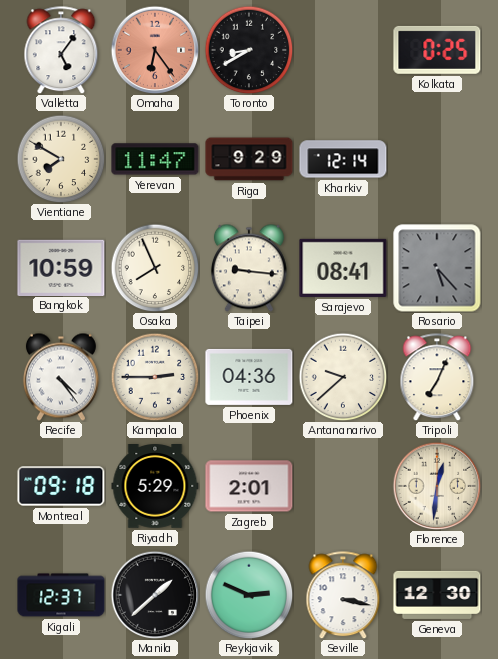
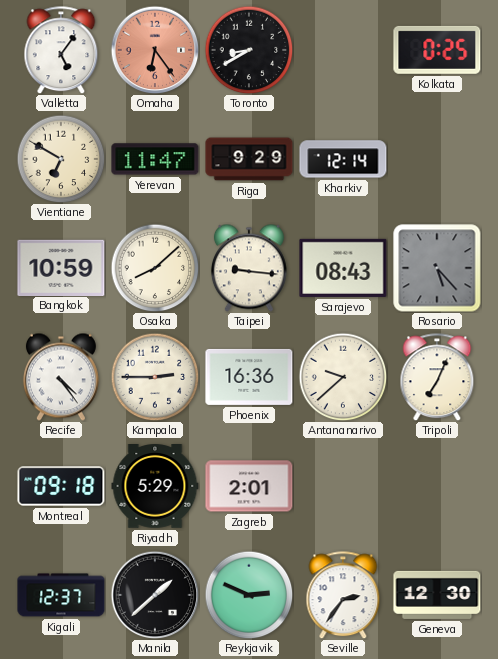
Vientiane: 7:50 -> 6:50 (61, 159)
Osaka: 7:56 -> 8:08 (155, 268)
Sarajevo: 08:41 -> 08:43 (343, 268)
Phoenix: 04:36 -> 16:36 (249, 377)
Florence: 12:31 -> none (437, 486)
Seville: 3:17 -> 2:36 (343, 595)
